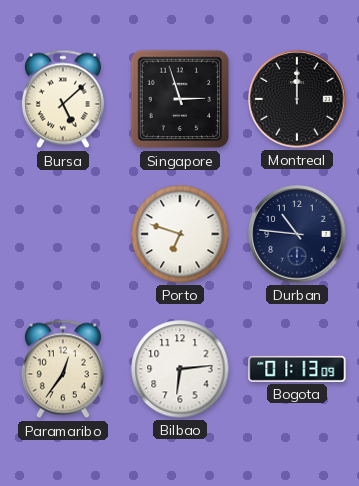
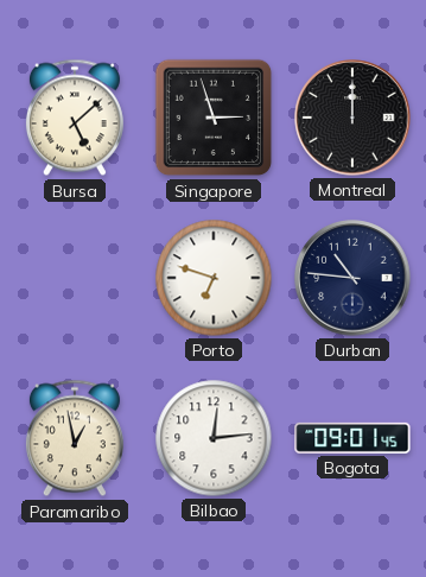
Paramaribo: 12:36 -> 12:58 (75, 438)
Bilbao: 6:14 -> 12:14 (214, 438)
Bogota: 01:13 -> 09:01 (352, 438)
